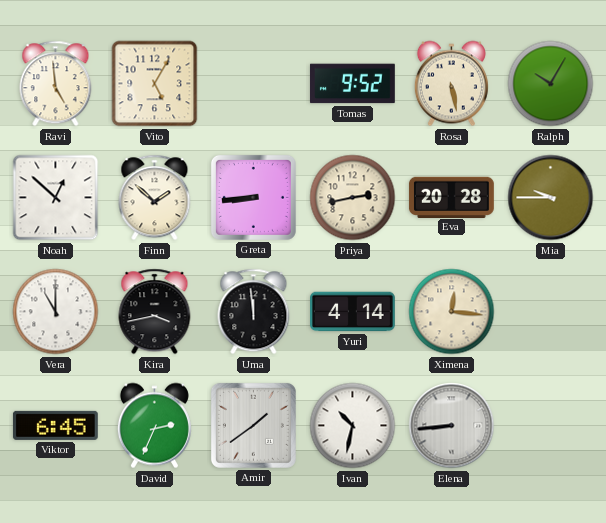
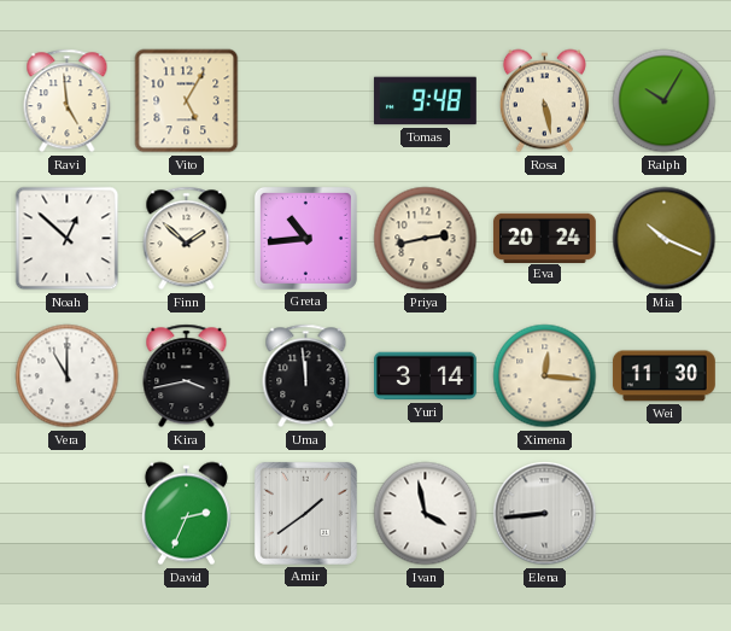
Tomas: 9:52 -> 9:48 (425, 101)
Greta: 8:44 -> 10:44 (305, 238)
Eva: 20:28 -> 20:24 (544, 238)
Mia: 9:45 -> 10:19 (665, 239)
Yuri: 4:14 -> 3:14 (426, 376)
Wei: none -> 11:30 (663, 376)
Viktor: 6:45 -> none (55, 425)
Ivan: 10:32 -> 3:58 (426, 514)
